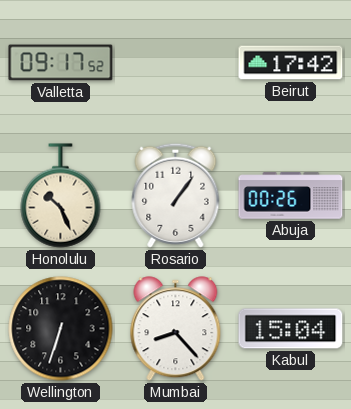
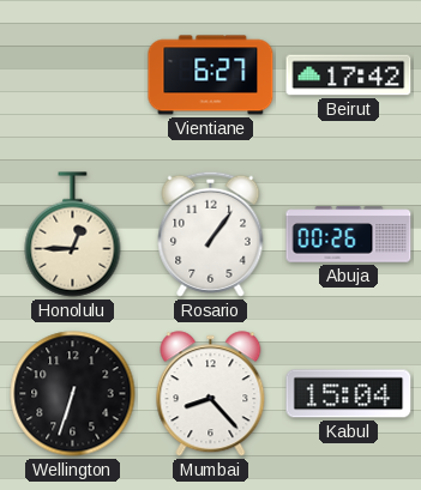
Valletta: 09:17 -> none (61, 63)
Vientiane: none -> 6:27 (211, 75)
Honolulu: 10:26 -> 12:45 (73, 235)
